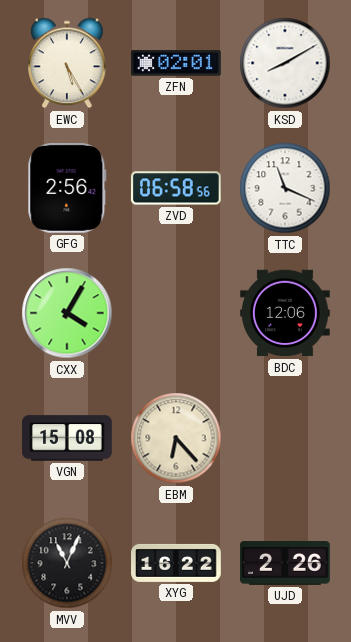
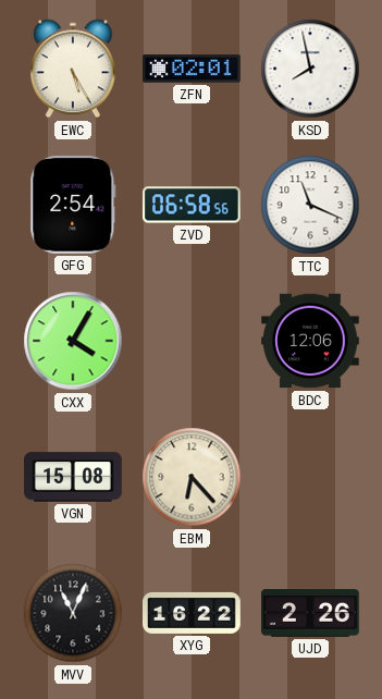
KSD: 8:10 -> 7:58 (310, 69)
GFG: 2:56 -> 2:54 (73, 206)
